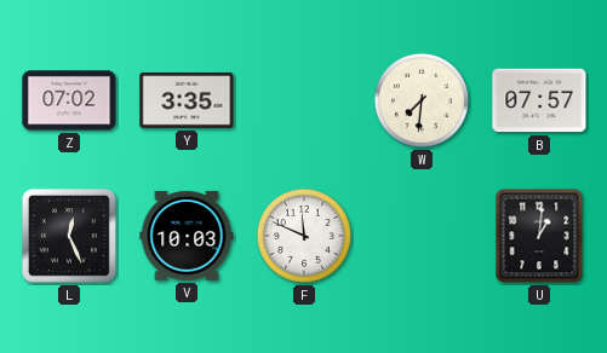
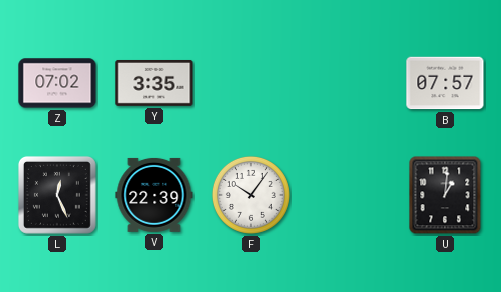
W: 7:31 -> none (422, 100)
V: 10:03 -> 22:39 (154, 195)
F: 11:49 -> 10:06 (251, 195)
